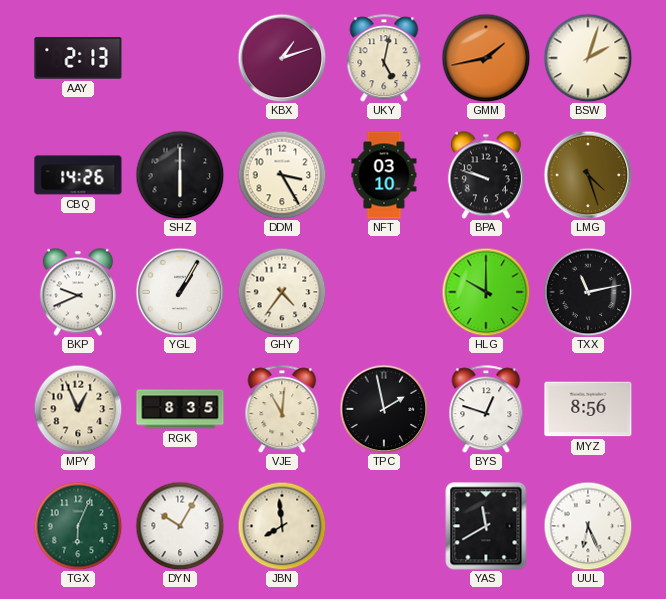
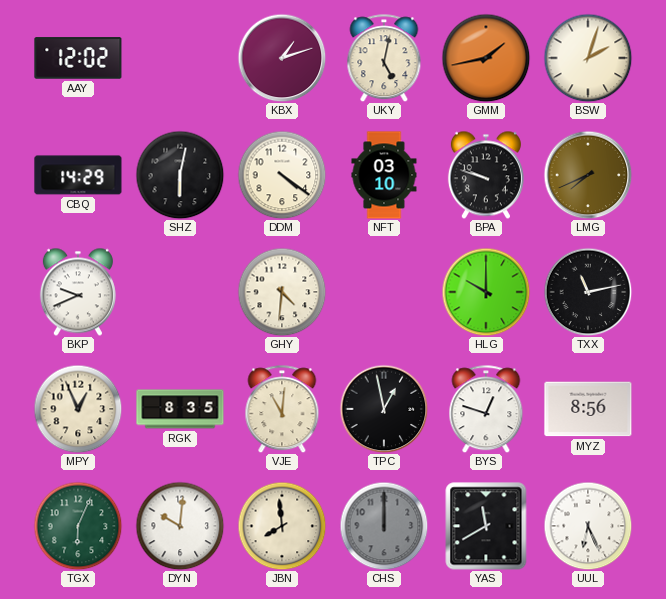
AAY: 2:13 -> 12:02 (78, 58)
CBQ: 14:26 -> 14:29 (78, 175)
SHZ: 6:00 -> 6:02 (180, 175)
DDM: 3:25 -> 4:21 (282, 175)
LMG: 4:27 -> 7:41 (588, 175)
YGL: 1:05 -> none (180, 292)
GHY: 4:36 -> 4:31 (282, 292)
TPC: 1:58 -> 12:58 (384, 409)
DYN: 10:05 -> 10:01 (180, 526)
CHS: none -> 12:00 (384, 526)
